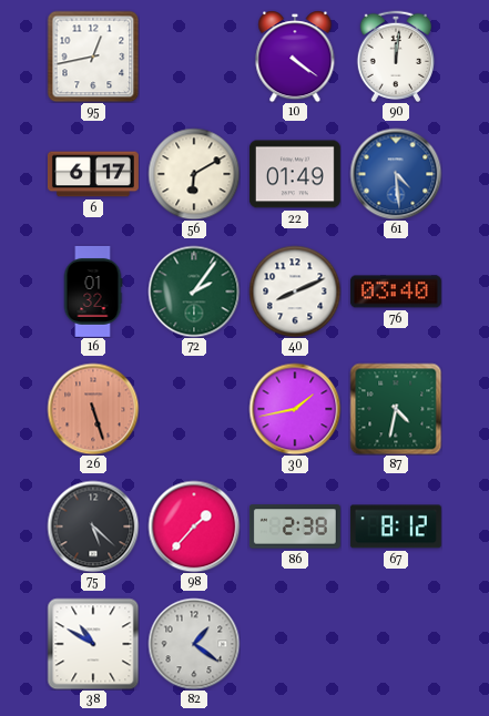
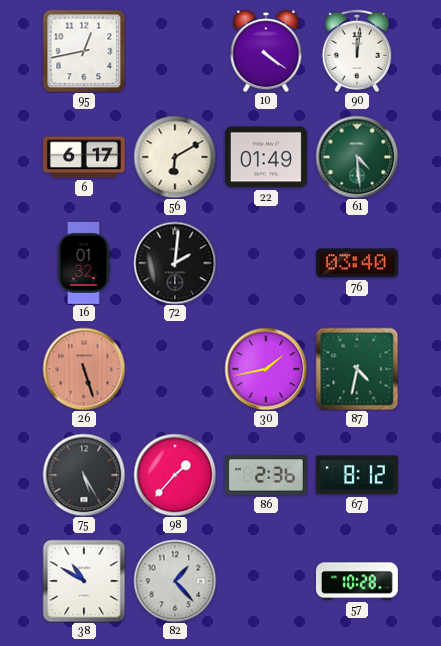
61 dial: blue -> green (357, 157)
72: 2:06 -> 2:01 (175, 263)
72 dial: green -> black (175, 263)
40: 8:11 -> none (295, 291)
75: 5:22 -> 5:25 (84, 475)
86: 2:38 -> 2:36 (266, 475)
82: 1:21 -> 1:23 (175, 581)
57: none -> 10:28 (357, 581)
